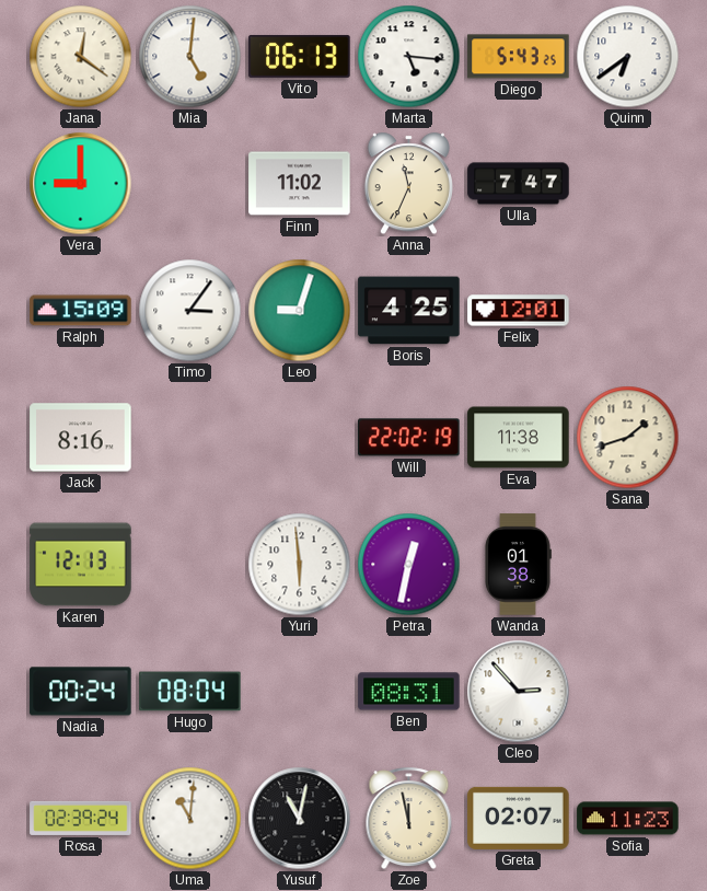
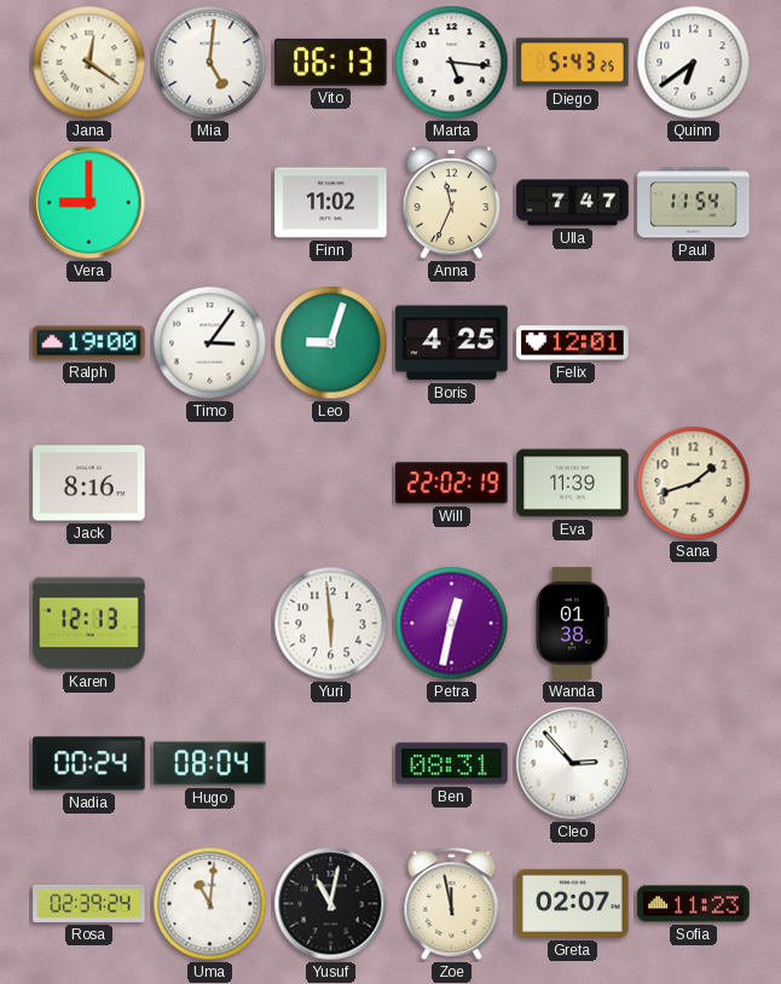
Paul: none -> 11:54 (694, 203)
Ralph: 15:09 -> 19:00 (89, 343)
Eva: 11:38 -> 11:39 (573, 484)
